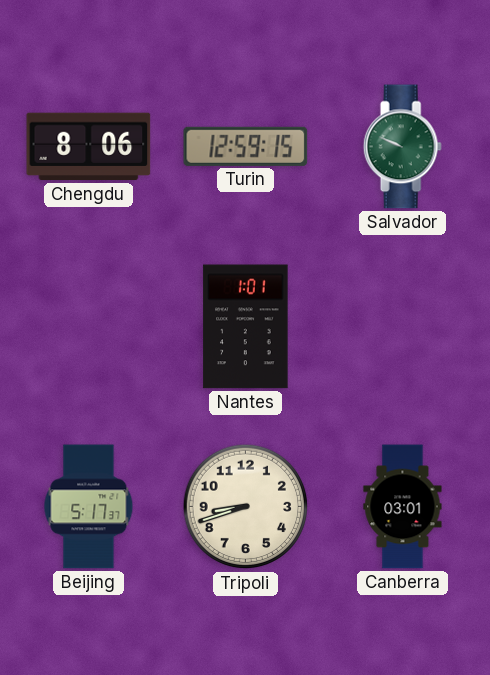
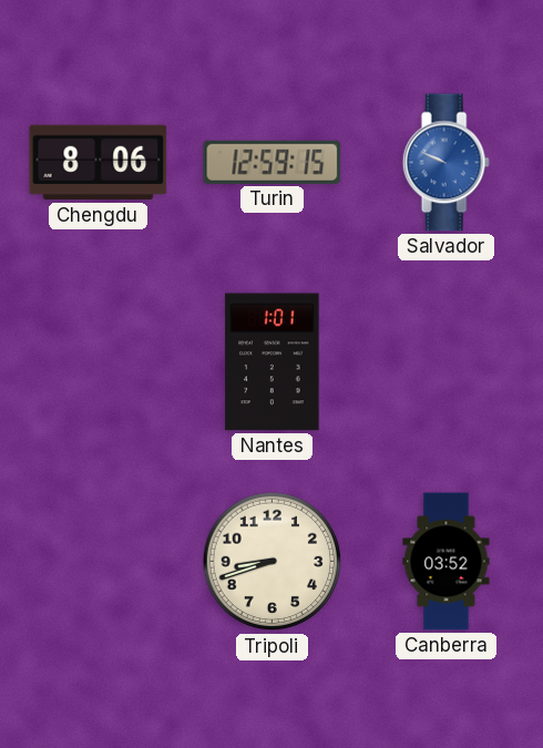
Salvador dial: green -> blue (445, 163)
Beijing: 5:17 -> none (89, 507)
Canberra: 03:01 -> 03:52 (447, 562)
